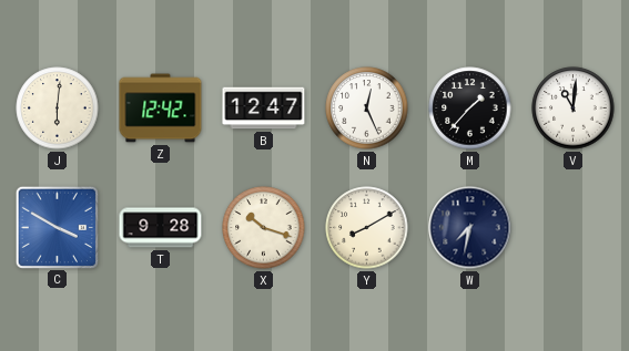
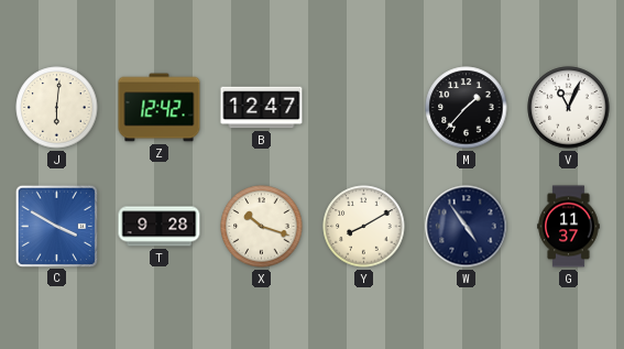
N: 12:26 -> none (367, 109)
V: 11:01 -> 11:04 (569, 108)
W: 7:32 -> 4:54 (467, 227)
G: none -> 11:37 (569, 227)
